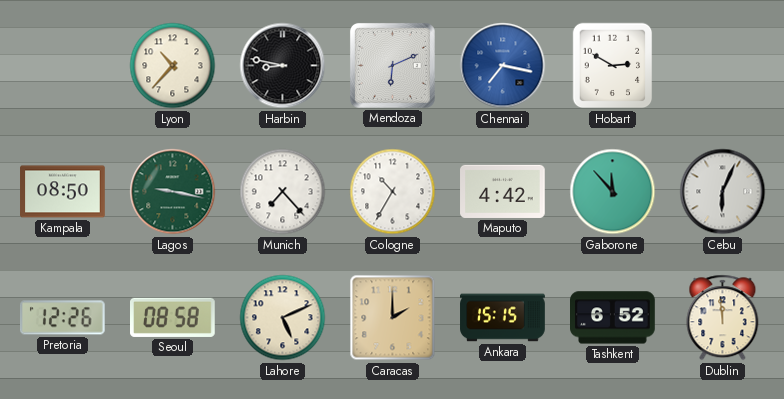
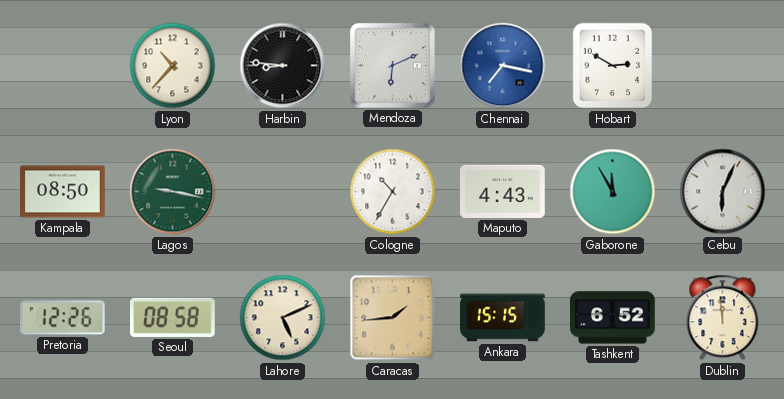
Harbin: 8:47 -> 8:46 (283, 66)
Munich: 7:23 -> none (283, 192)
Maputo: 4:42 -> 4:43 (503, 191)
Gaborone: 11:53 -> 11:55 (613, 192)
Caracas: 2:00 -> 1:44 (393, 318)
